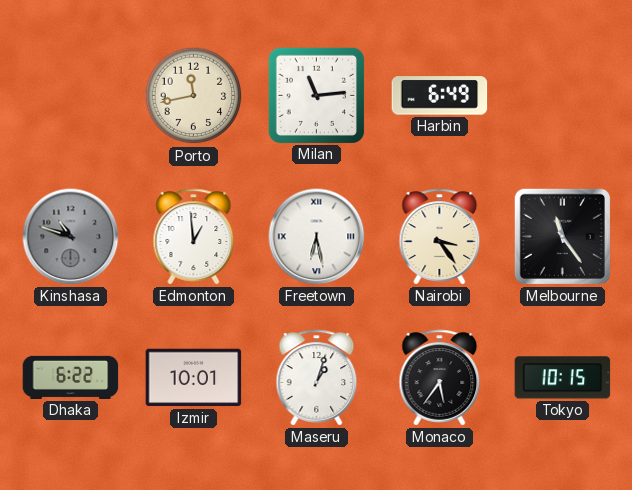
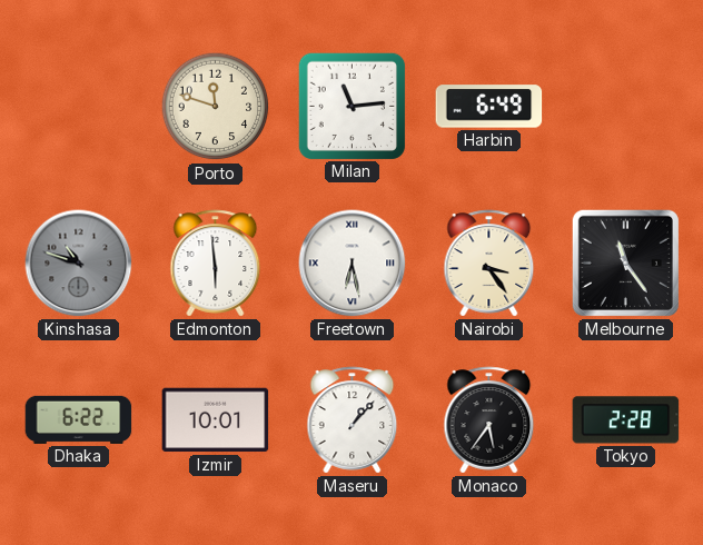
Porto: 11:43 -> 11:48 (216, 107)
Edmonton: 12:59 -> 5:59 (216, 264)
Maseru: 1:03 -> 1:07 (353, 420)
Tokyo: 10:15 -> 2:28 (626, 420)
